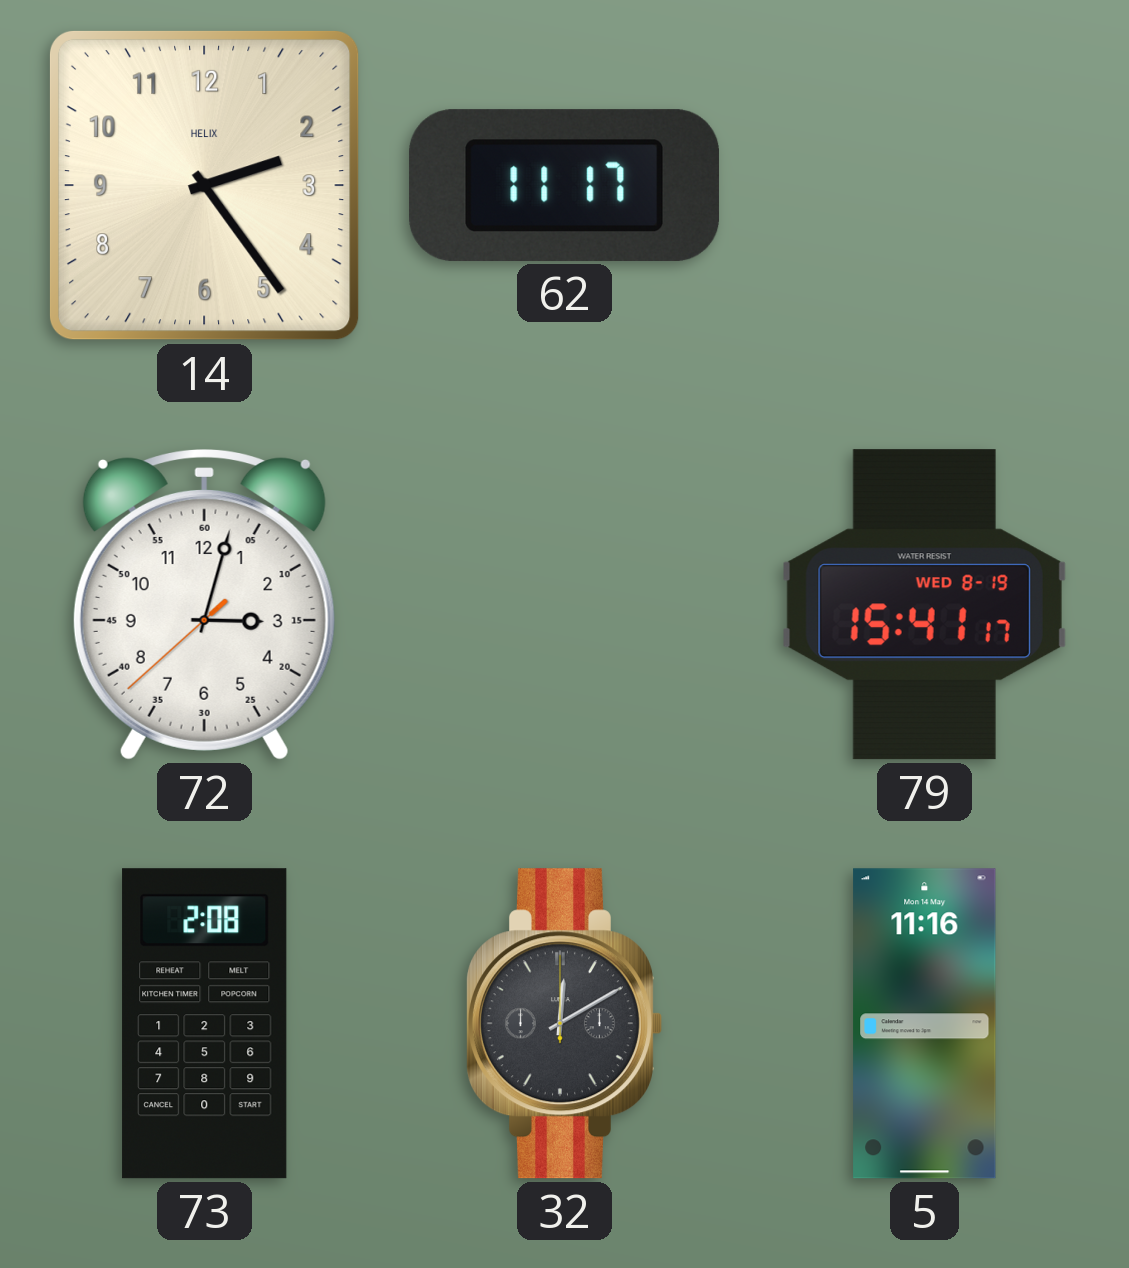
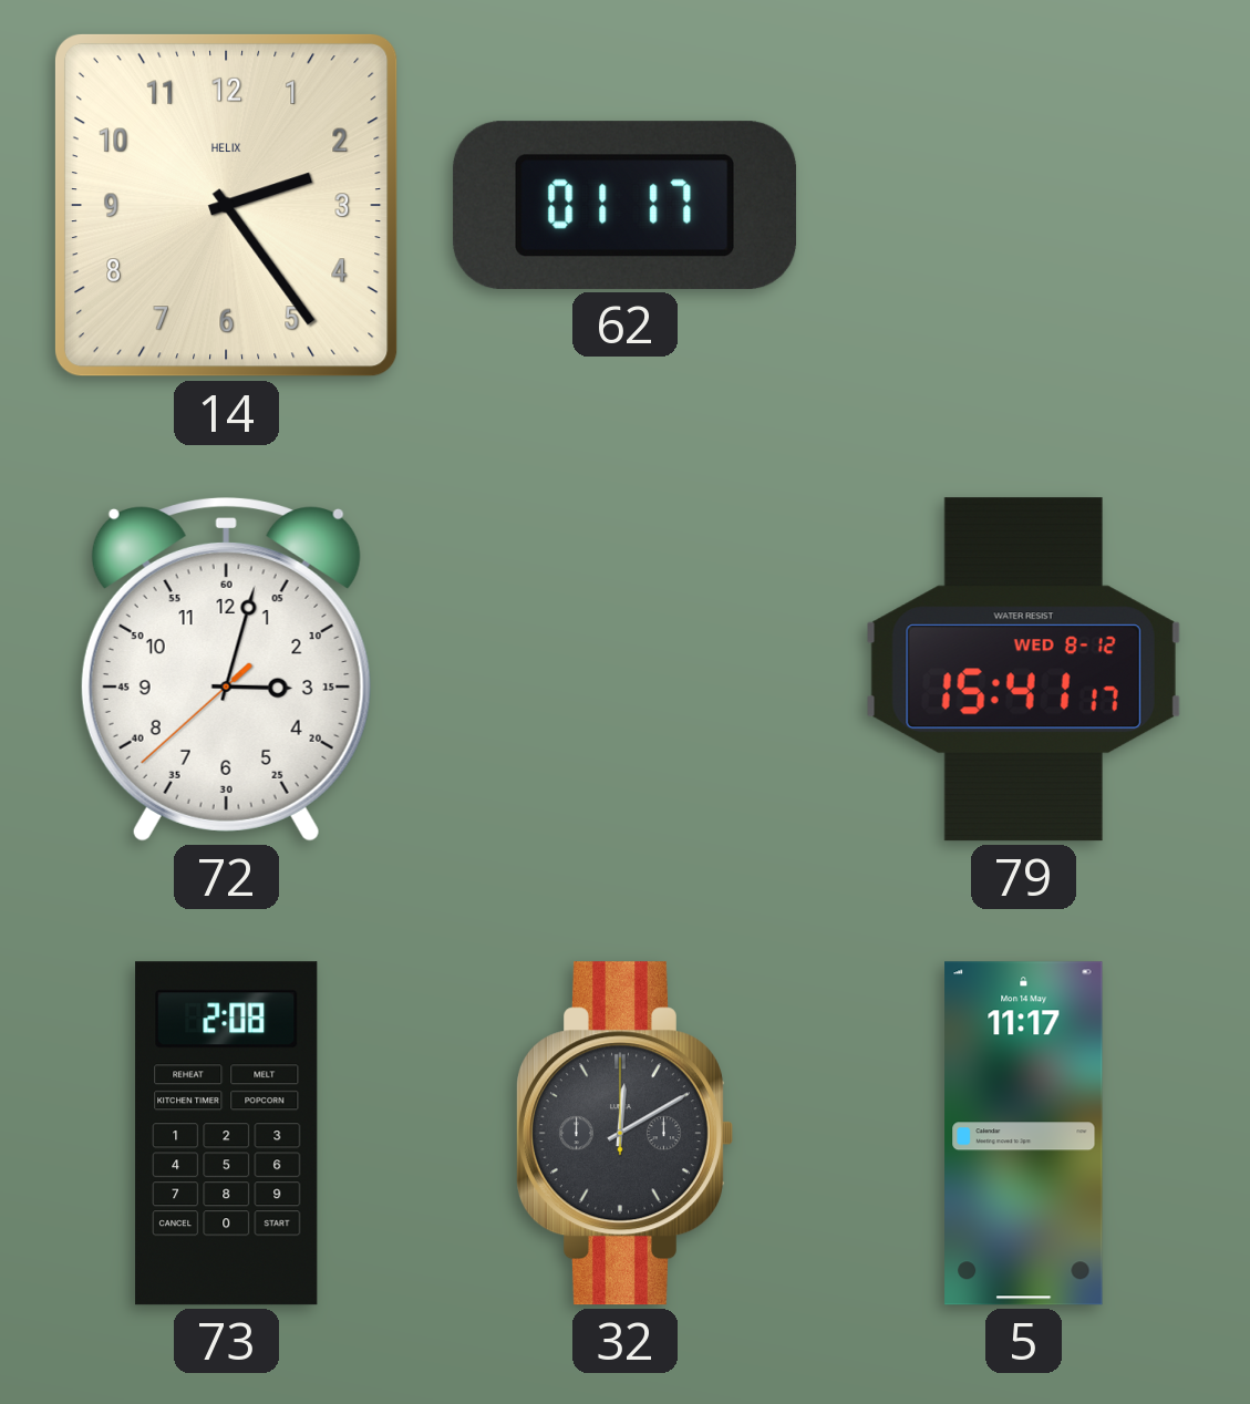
62: 11:17 -> 01:17 (626, 205)
79 date: WED 8-19 -> WED 8-12 (1023, 670)
5: 11:16 -> 11:17 (1024, 1134)
